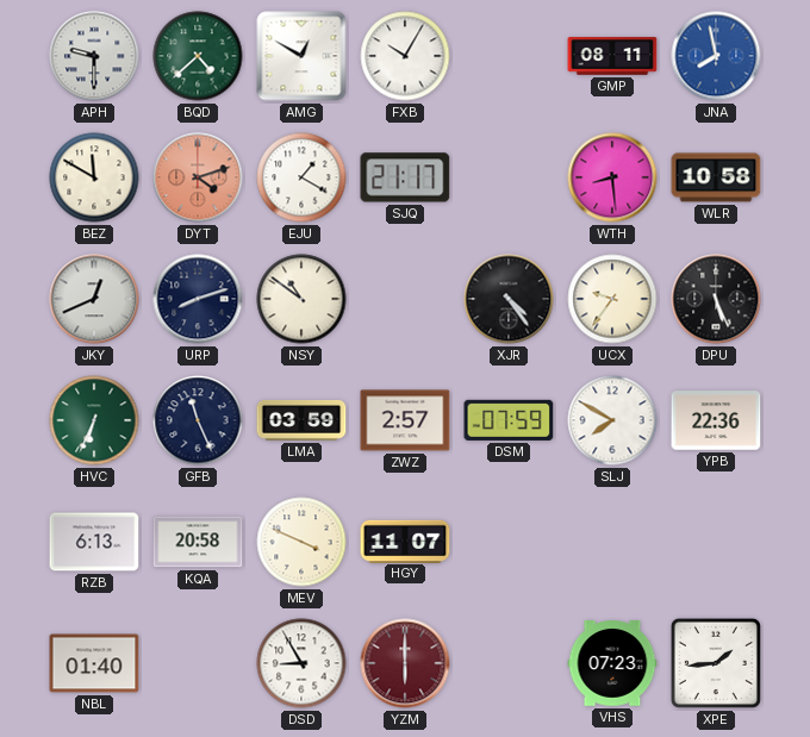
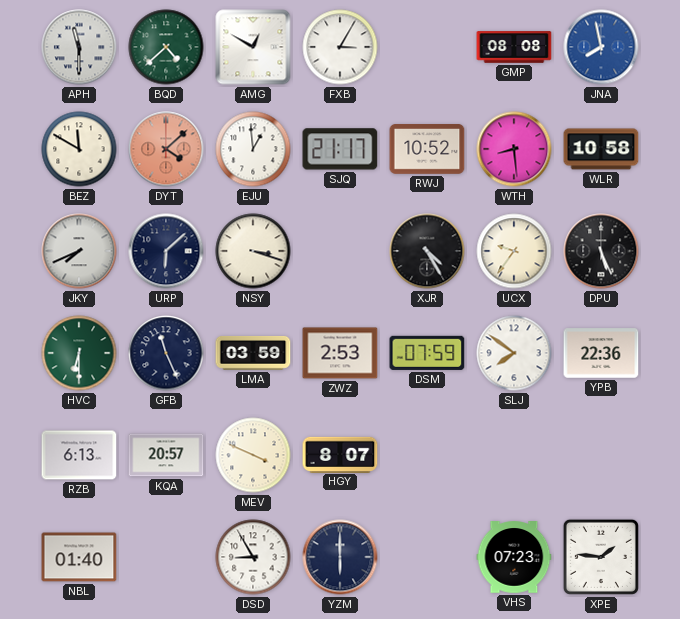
APH: 9:30 -> 11:30 (79, 47)
FXB: 10:05 -> 3:05 (340, 47)
GMP: 08:11 -> 08:08 (514, 47)
DYT: 4:12 -> 4:08 (166, 149)
EJU: 1:20 -> 12:59 (253, 149)
RWJ: none -> 10:52 (427, 150)
JKY: 12:41 -> 7:41 (79, 251)
URP: 8:12 -> 6:08 (166, 251)
NSY: 10:51 -> 3:18 (253, 251)
XJR: 4:24 -> 4:25 (427, 251)
HVC: 6:34 -> 6:30 (79, 353)
ZWZ: 2:57 -> 2:53 (340, 353)
SLJ: 7:50 -> 7:51 (514, 353)
KQA: 20:58 -> 20:57 (166, 455)
HGY: 11:07 -> 8:07 (340, 454)
YZM dial: burgundy -> navy (340, 557)
XPE: 1:44 -> 1:46 (601, 557)
